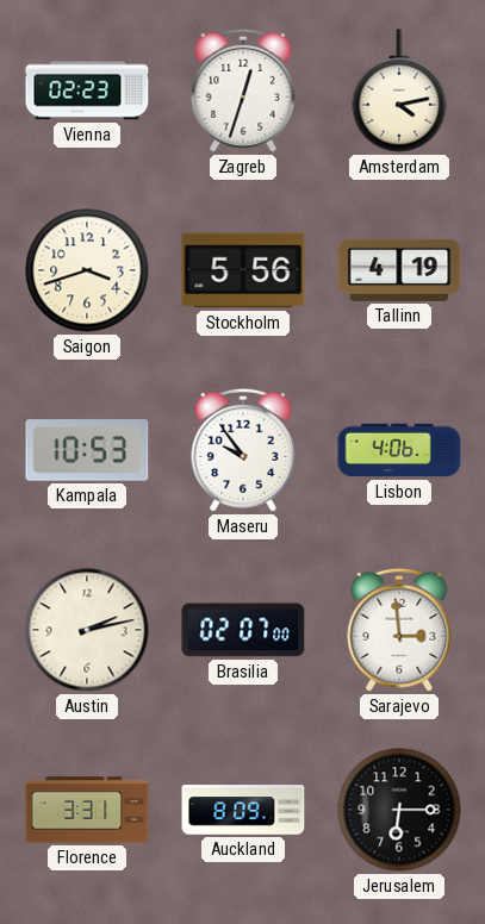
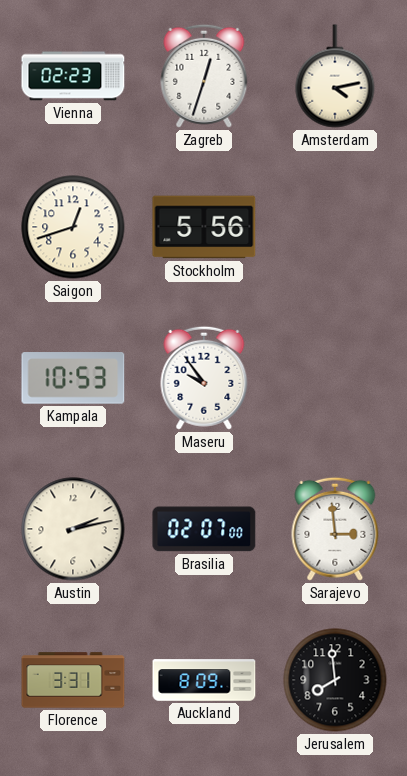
Saigon: 3:42 -> 12:42 (73, 227)
Tallinn: 4:19 -> none (399, 270)
Lisbon: 4:06 -> none (399, 450)
Jerusalem: 6:15 -> 7:59 (335, 680)
